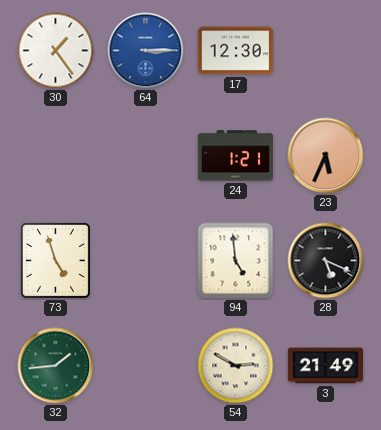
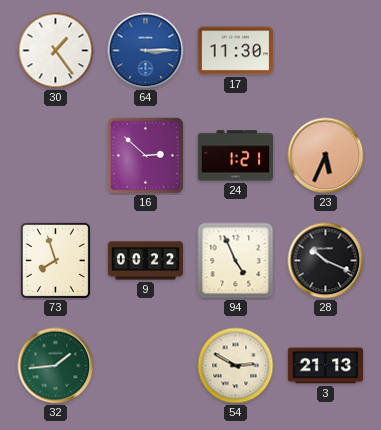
17: 12:30 -> 11:30 (236, 51)
16: none -> 2:52 (145, 155)
73: 4:57 -> 7:57 (55, 260)
9: none -> 00:22 (146, 261)
94: 4:59 -> 4:56 (236, 261)
28: 5:19 -> 10:19 (326, 261)
3: 21:49 -> 21:13 (326, 366)
